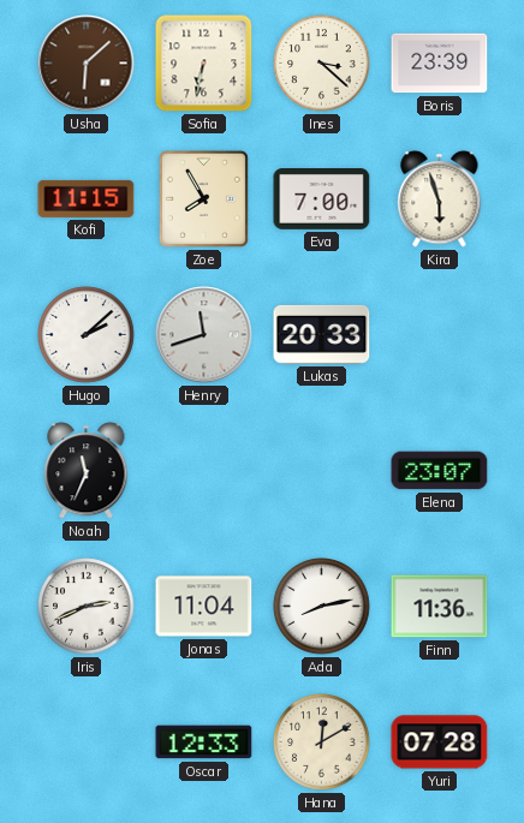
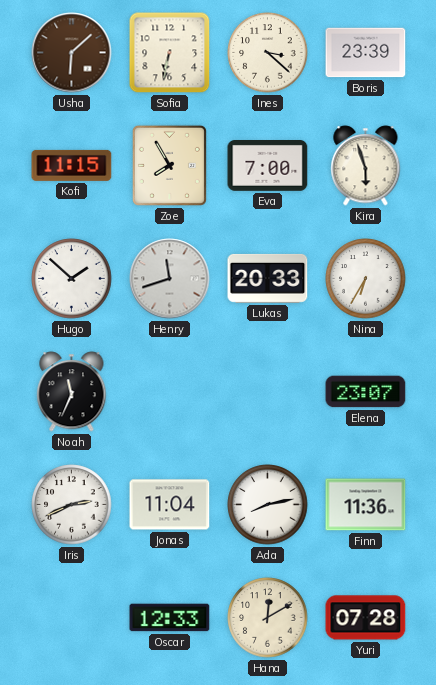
Hugo: 2:08 -> 1:52 (72, 279)
Nina: none -> 6:35 (366, 279)
